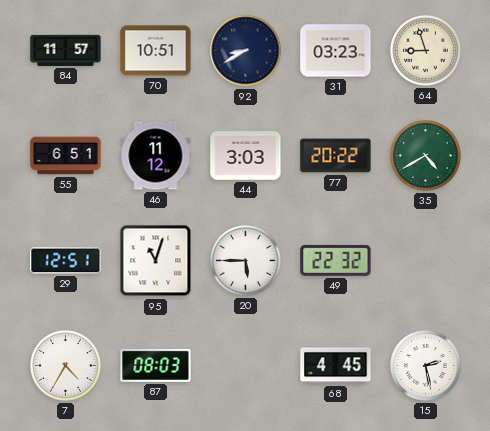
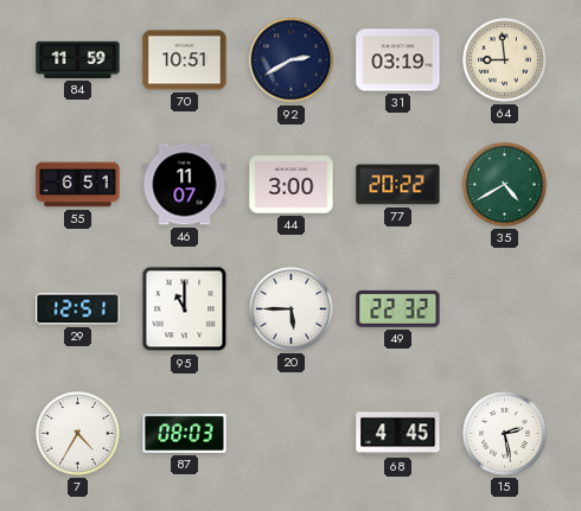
84: 11:57 -> 11:59 (78, 59)
92: 8:40 -> 2:40 (292, 60)
31: 03:23 -> 03:19 (398, 60)
64: 8:57 -> 8:59 (505, 60)
46: 11:12 -> 11:07 (185, 185)
44: 3:03 -> 3:00 (292, 185)
95: 11:03 -> 11:00 (185, 309)
